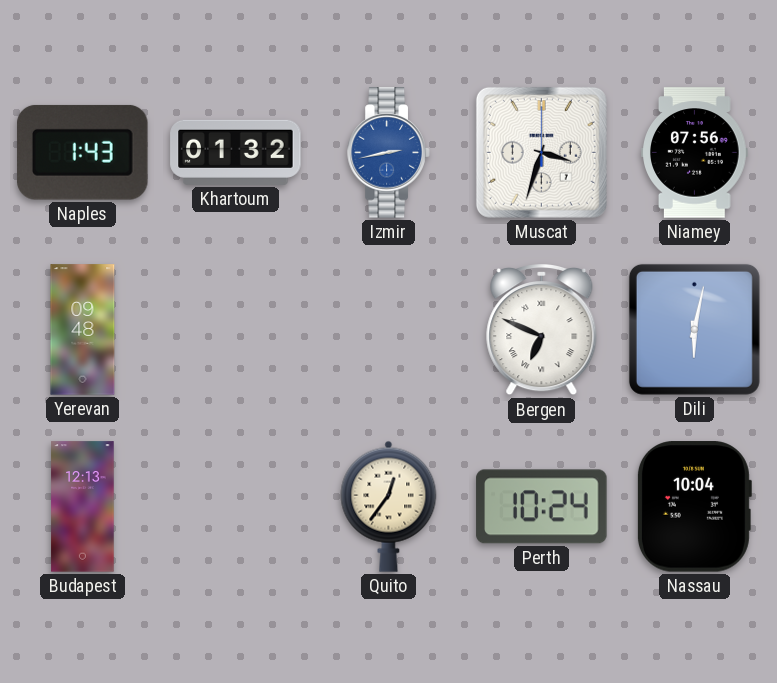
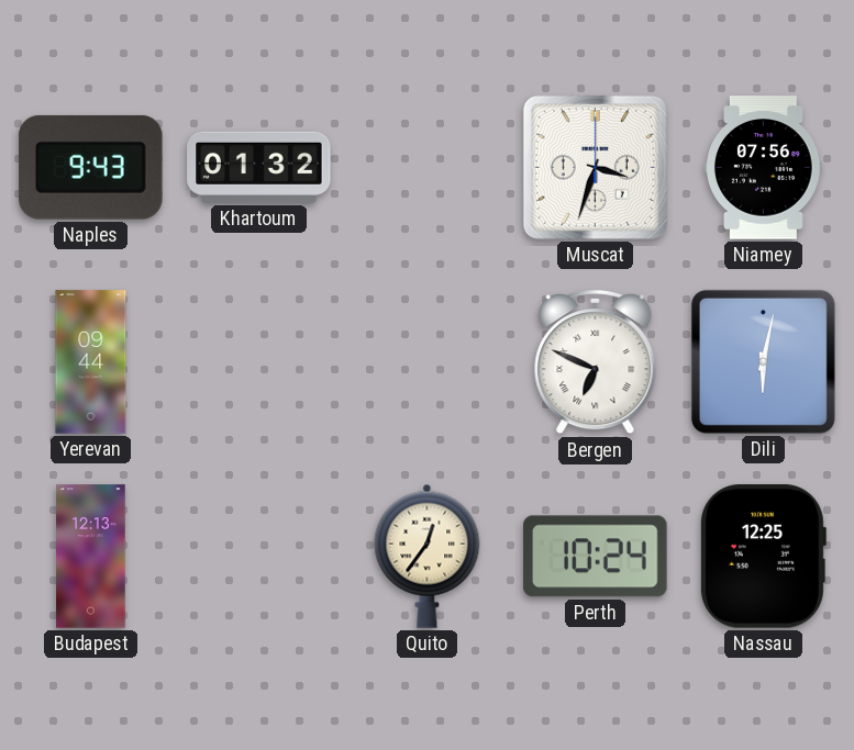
Naples: 1:43 -> 9:43 (91, 167)
Izmir: 2:43 -> none (389, 153)
Yerevan: 09:48 -> 09:44 (91, 362)
Nassau: 10:04 -> 12:25 (763, 557)
